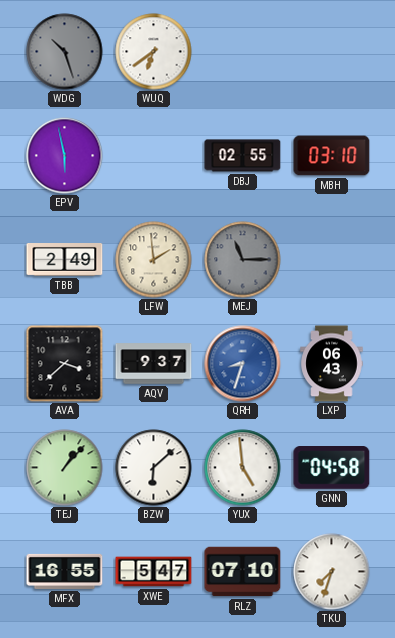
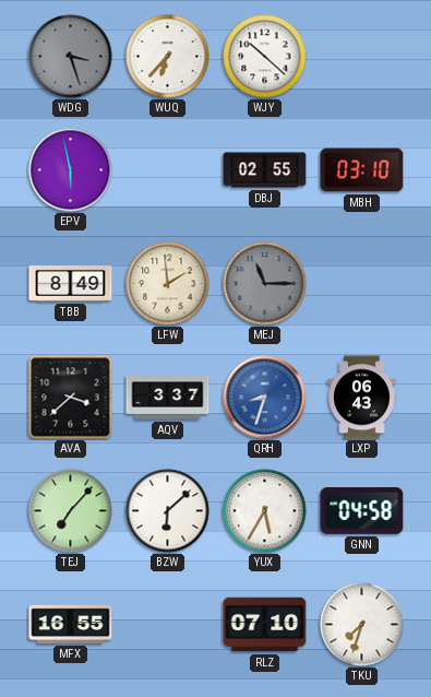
WDG: 10:27 -> 3:27 (71, 57)
WUQ: 6:39 -> 6:37 (168, 57)
WJY: none -> 10:22 (265, 57)
TBB: 2:49 -> 8:49 (71, 284)
AQV: 9:37 -> 3:37 (168, 398)
TEJ: 1:07 -> 7:07 (71, 511)
YUX: 4:59 -> 5:35 (265, 511)
XWE: 5:47 -> none (154, 572)
